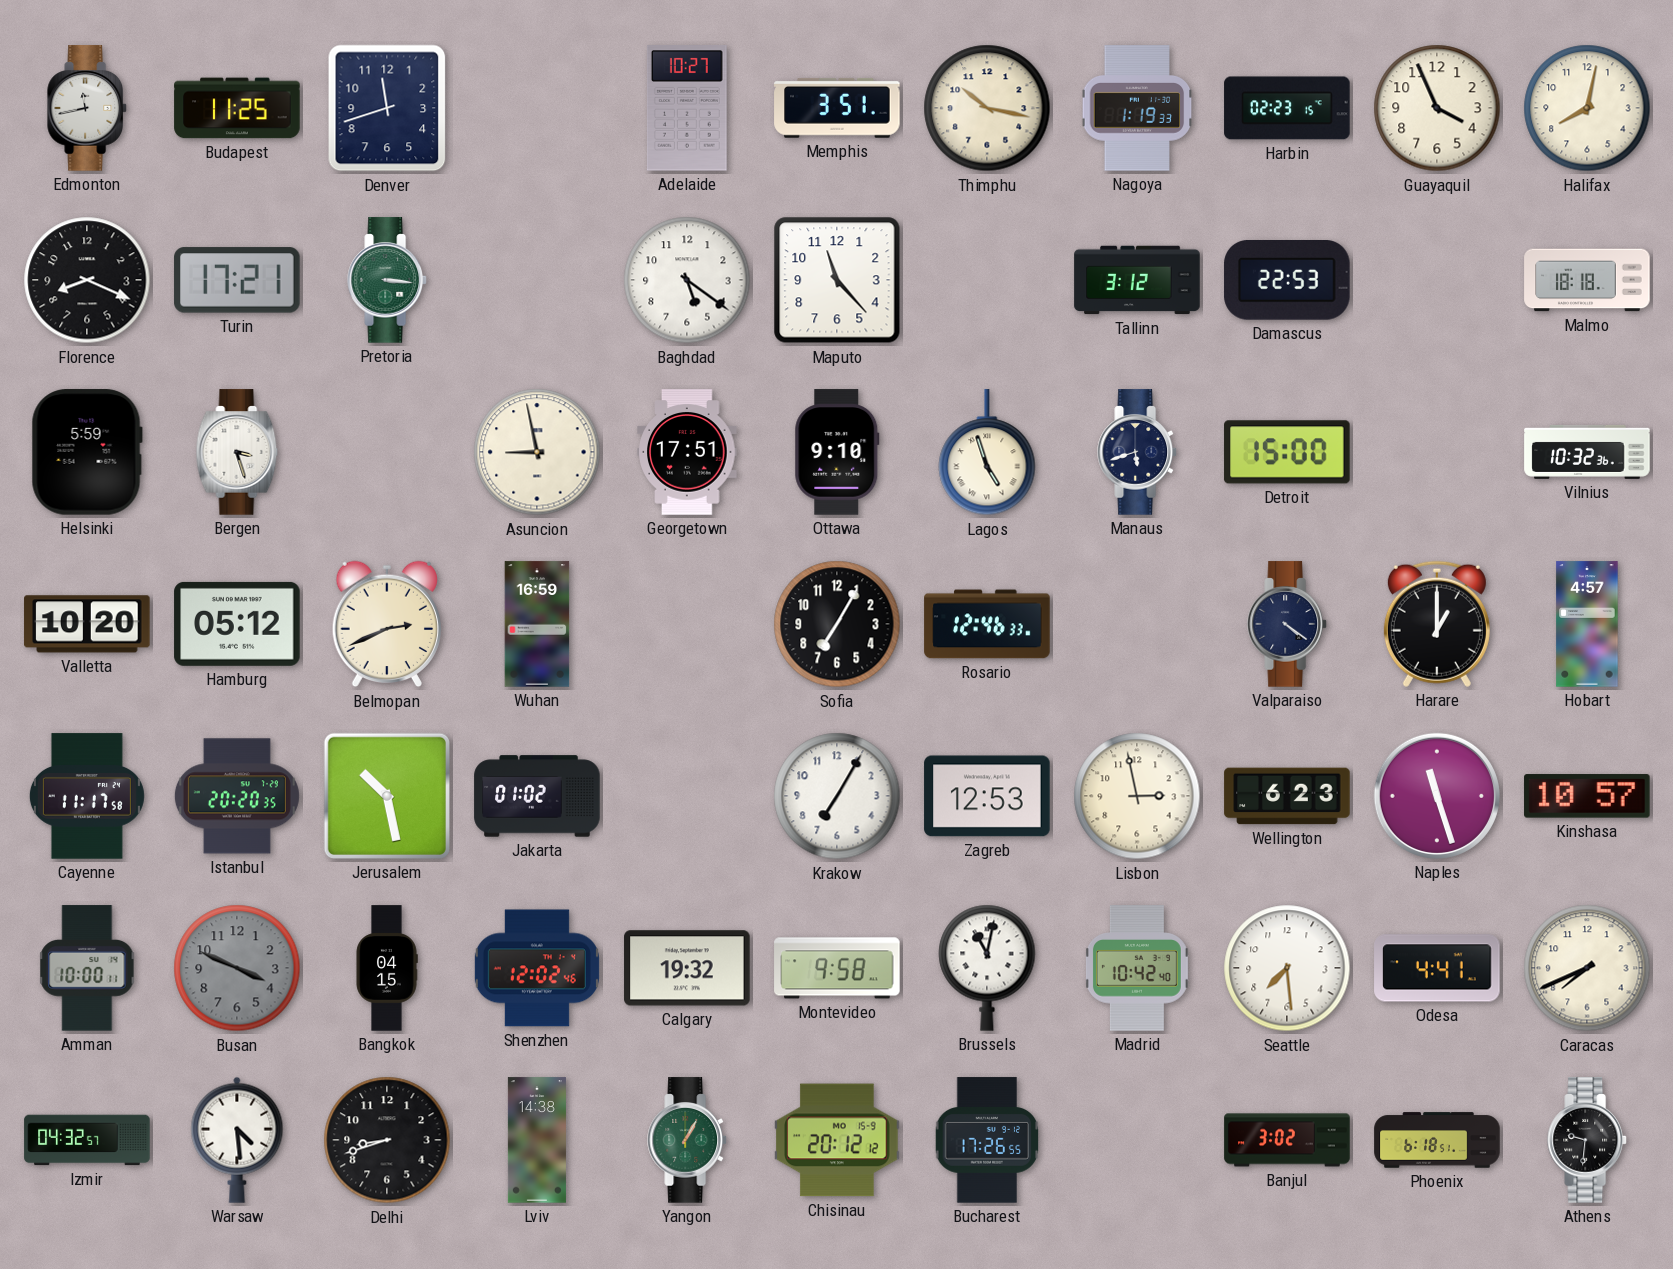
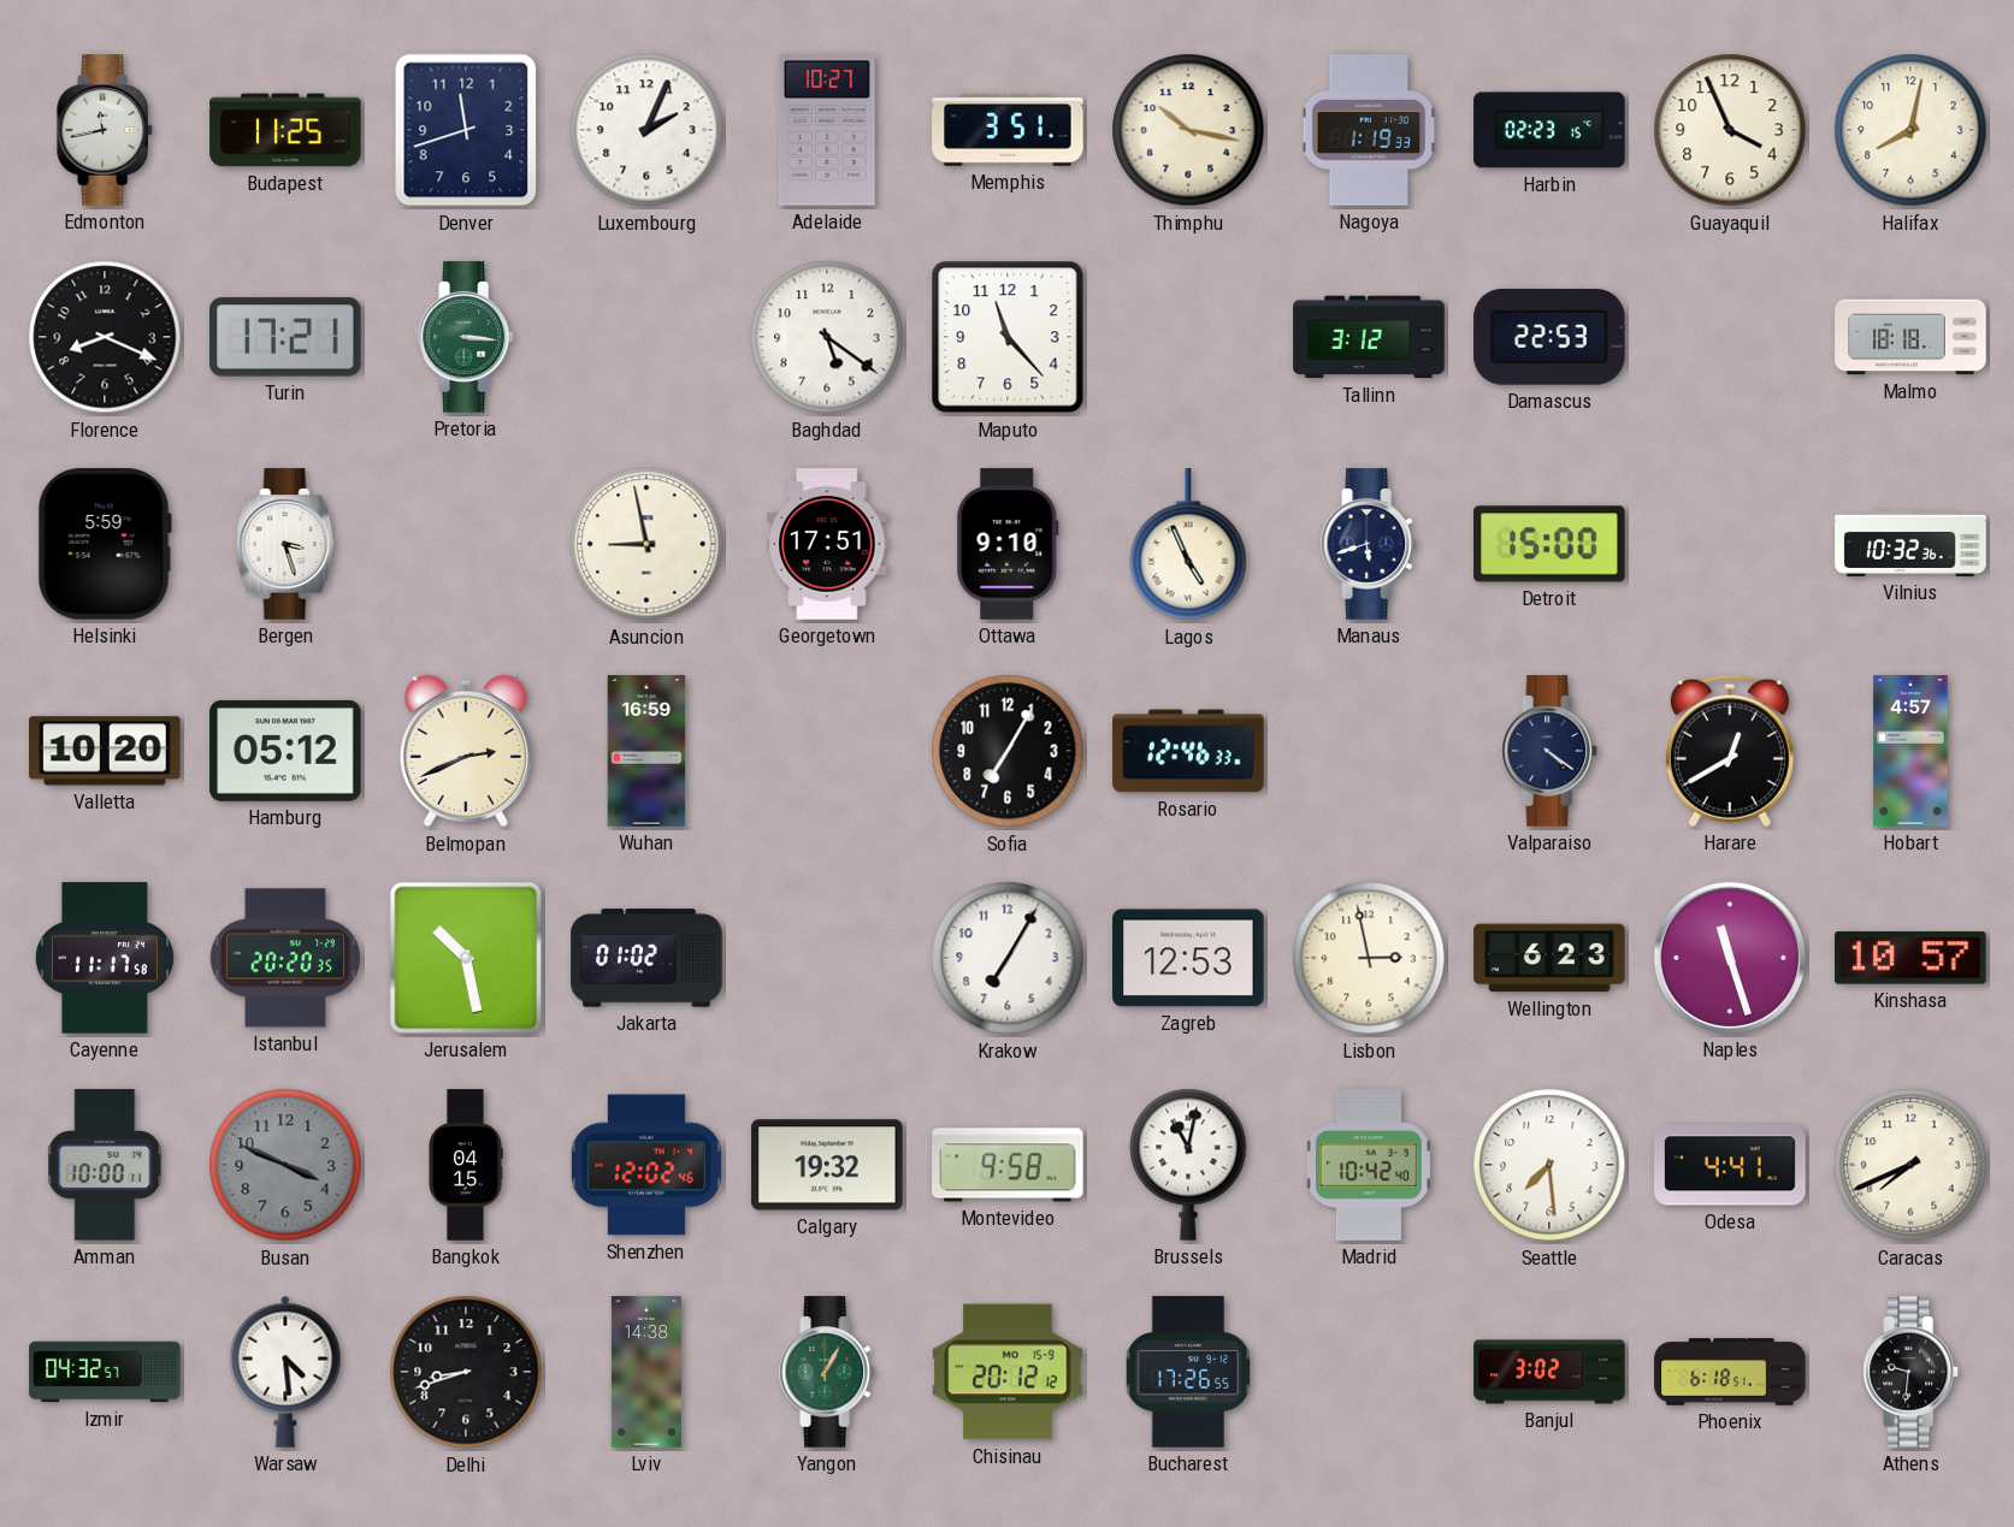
Luxembourg: none -> 2:04 (646, 130)
Lagos: 4:57 -> 4:56 (1188, 545)
Harare: 1:00 -> 12:40 (1730, 751)
